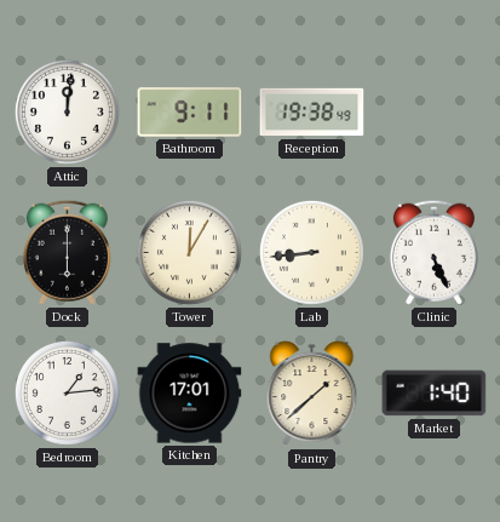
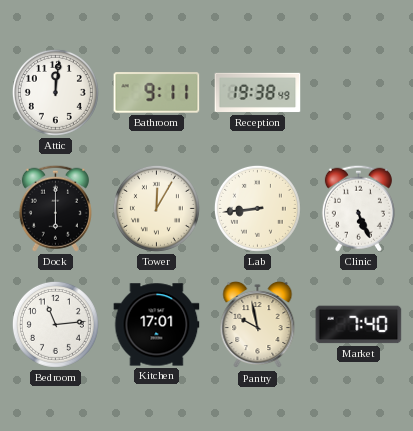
Bedroom: 1:14 -> 11:14 (55, 324)
Pantry: 1:38 -> 9:58 (258, 325)
Market: 1:40 -> 7:40 (359, 325)
